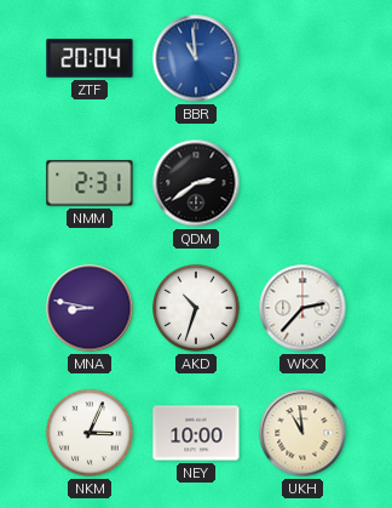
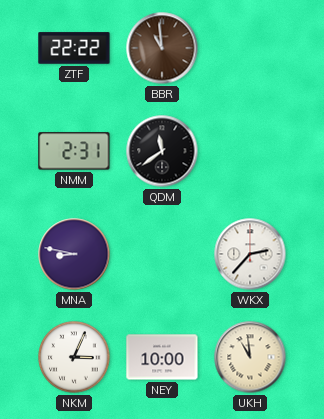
ZTF: 20:04 -> 22:22 (74, 48)
BBR dial: blue -> brown (162, 48)
QDM: 2:39 -> 11:39 (162, 151)
AKD: 10:33 -> none (196, 308)
